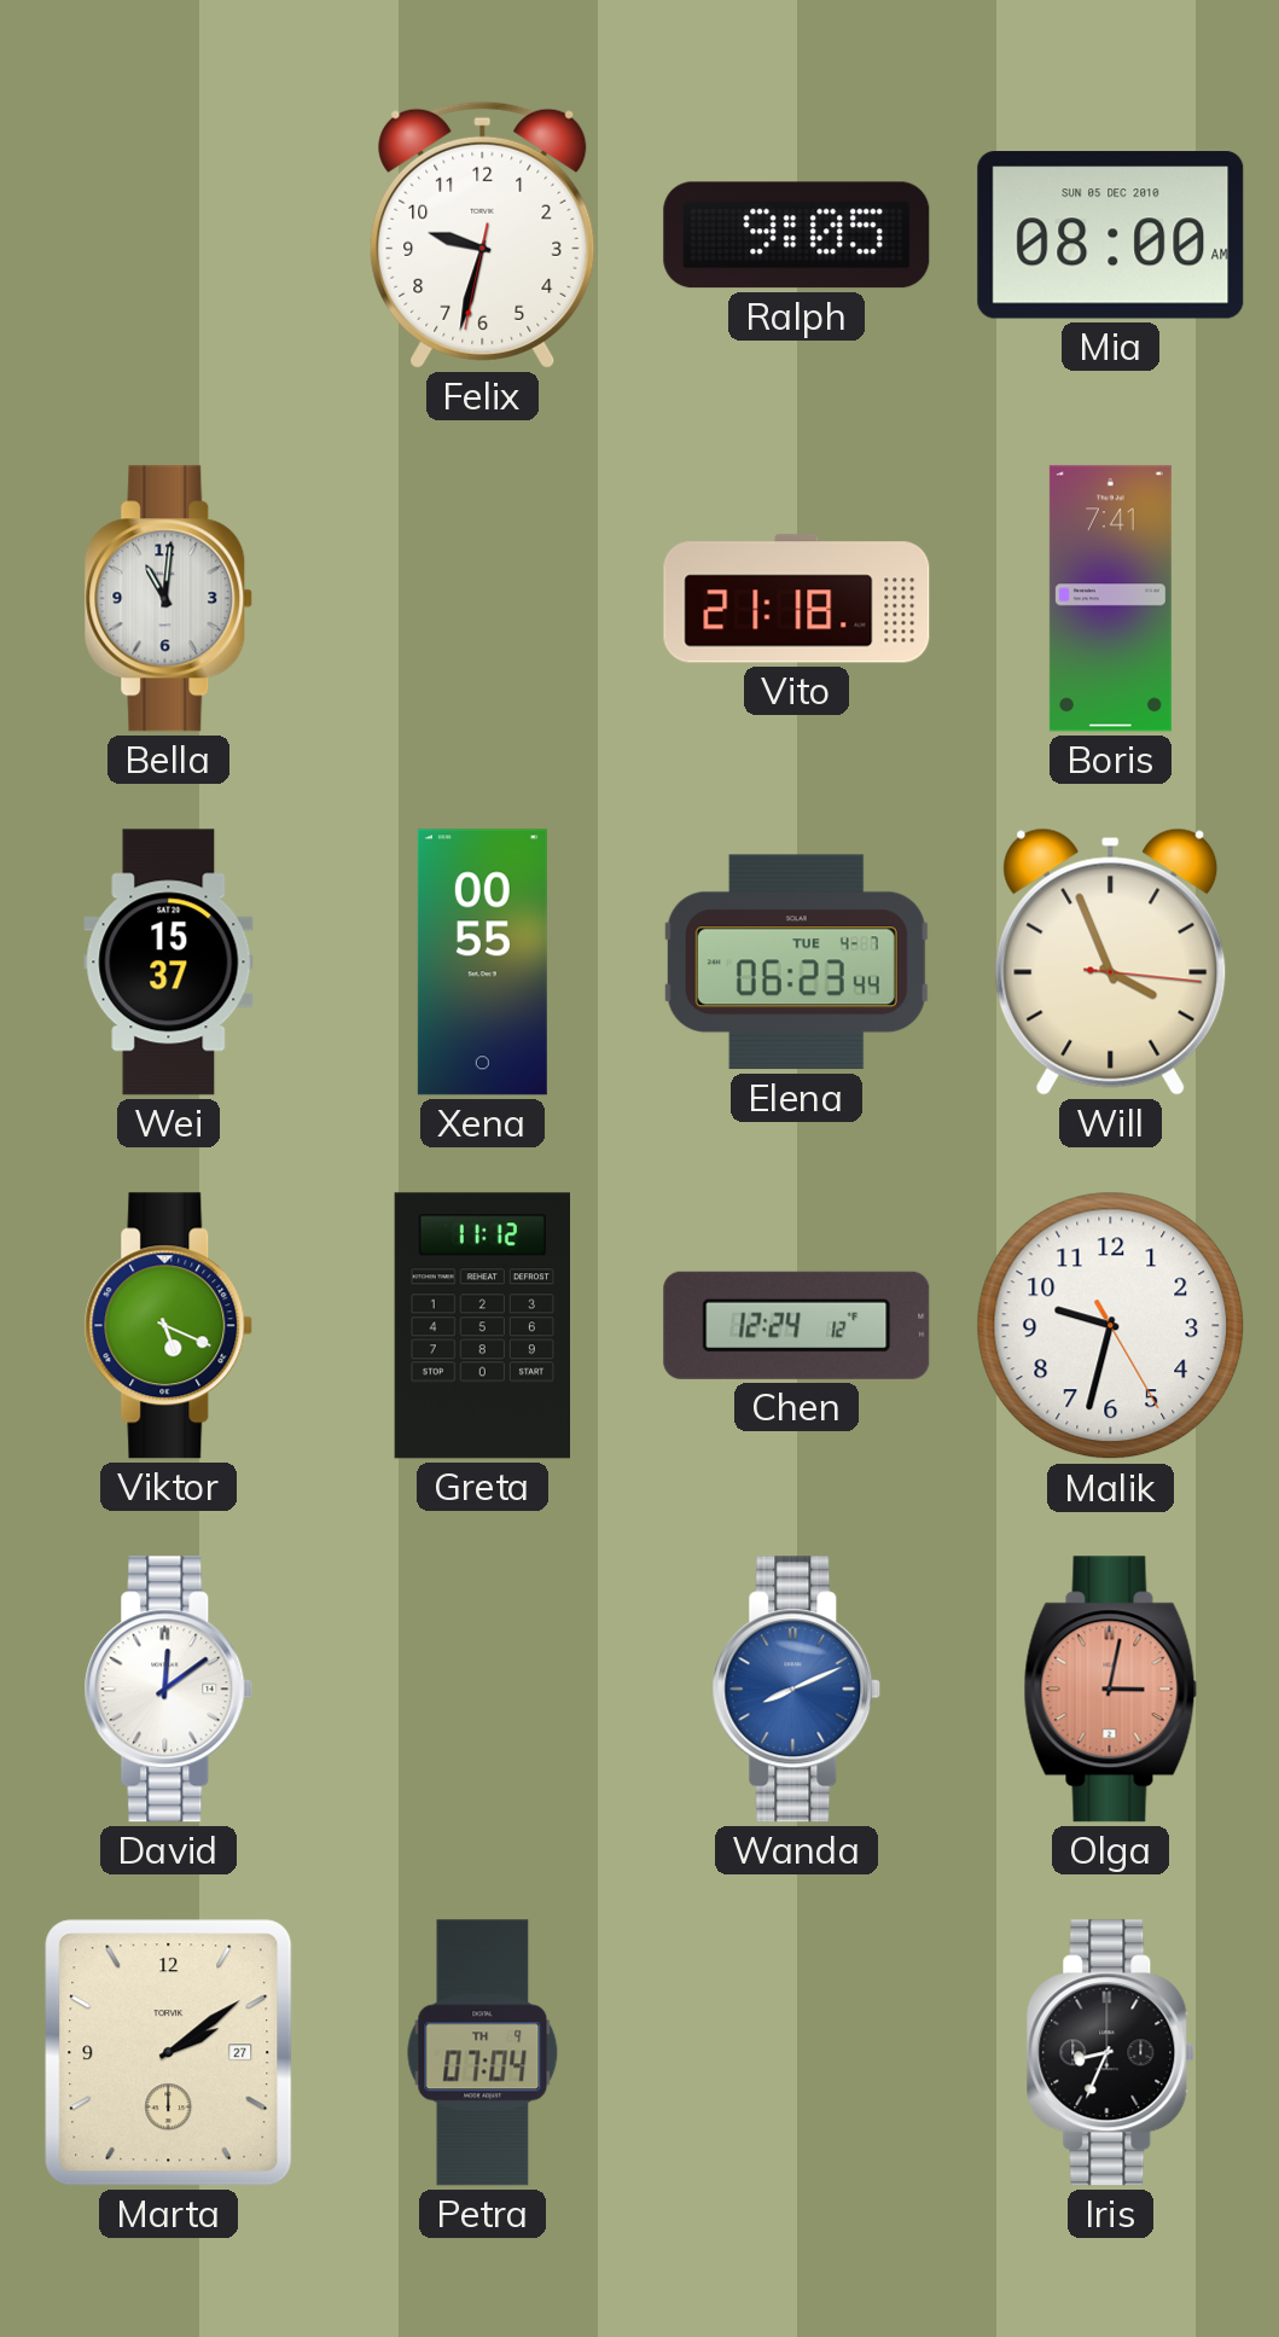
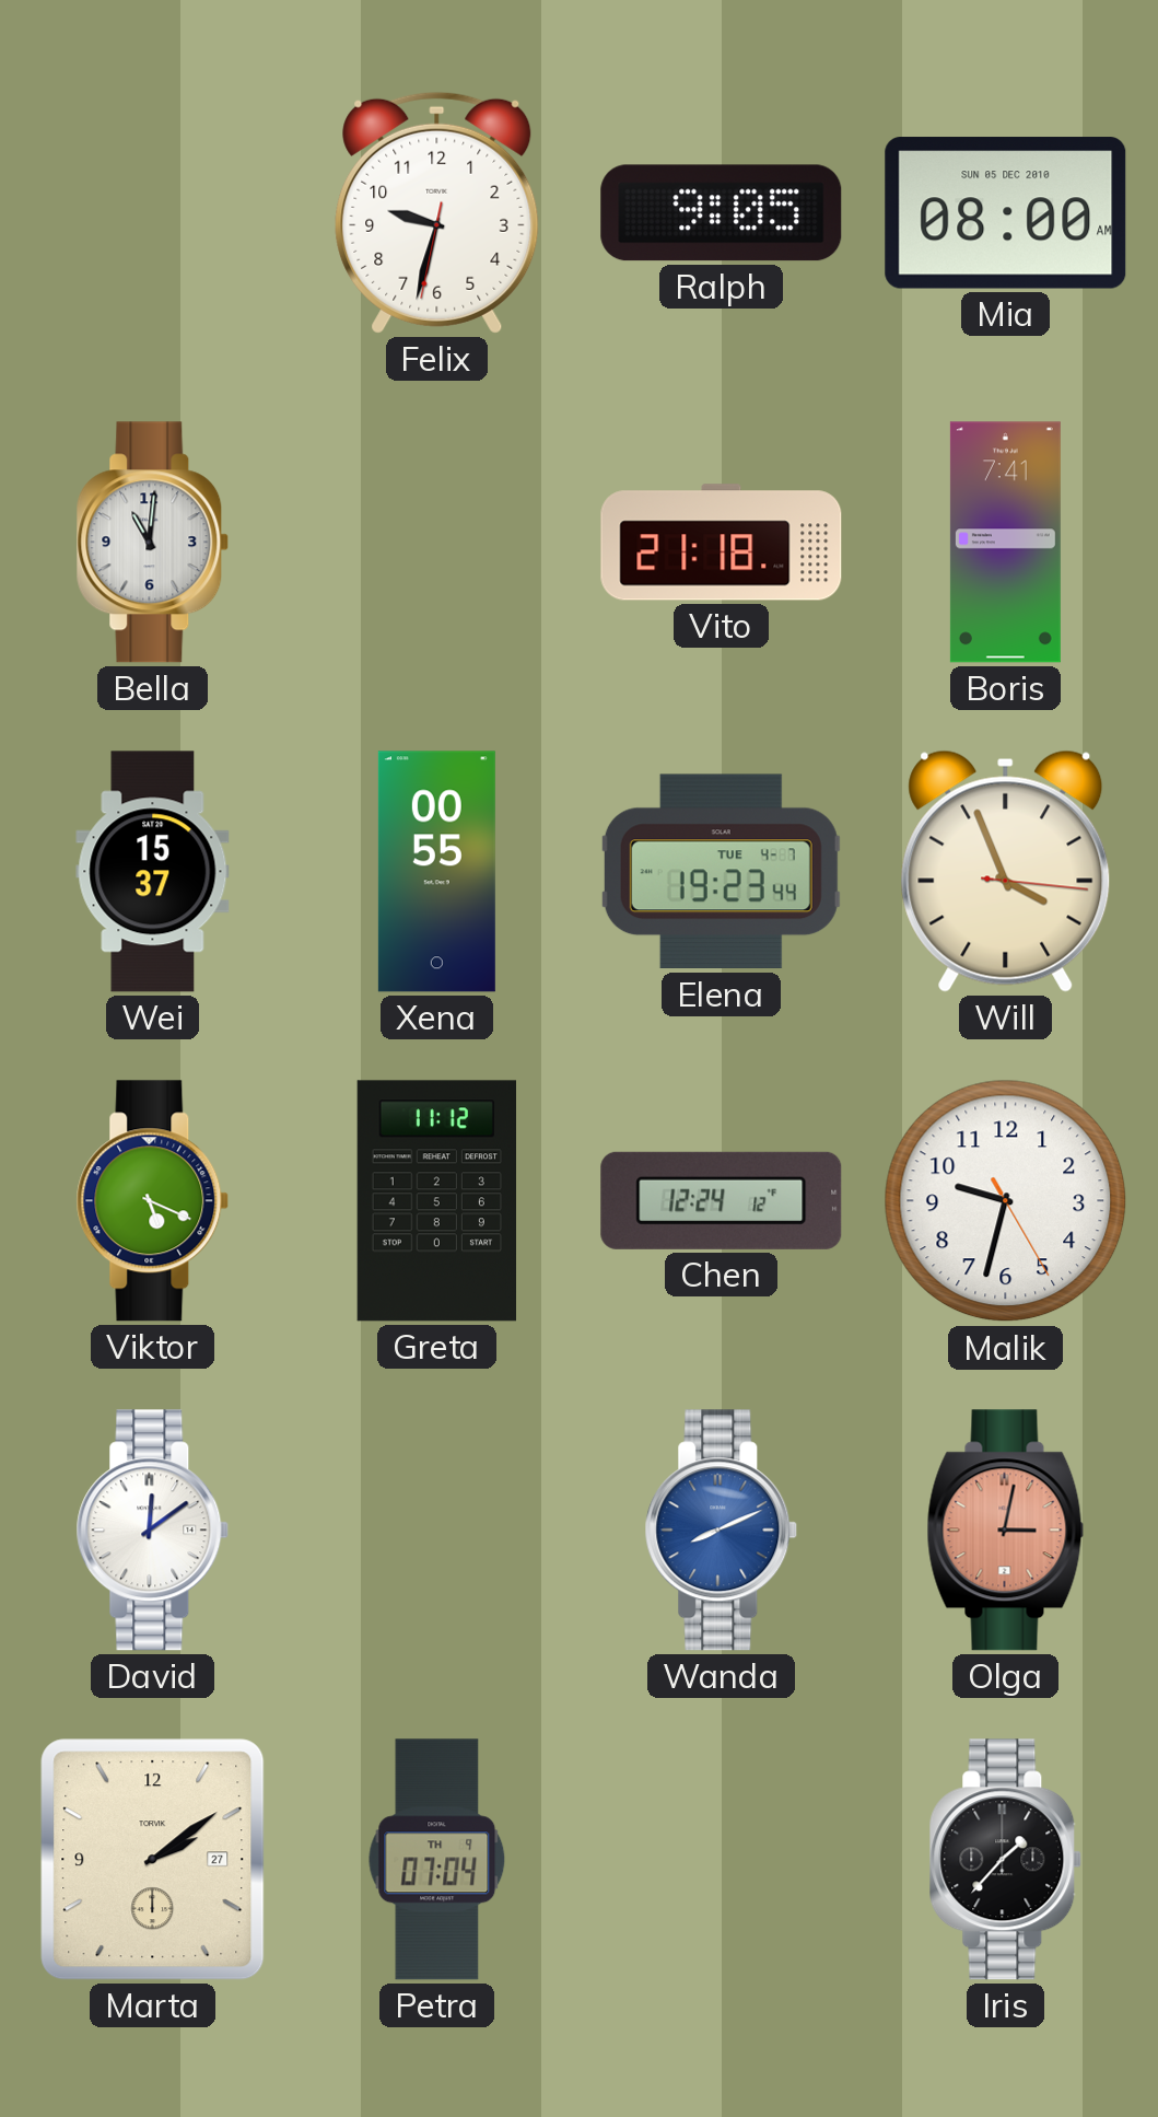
Elena: 06:23 -> 19:23 (721, 872)
Iris: 8:34 -> 1:37 (1006, 1860)
